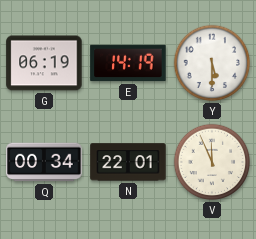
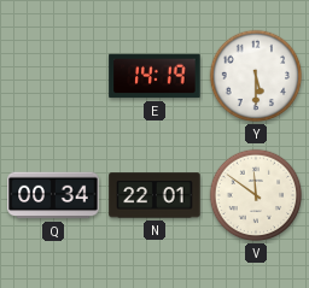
G: 06:19 -> none (44, 63)
V: 11:56 -> 11:51 (256, 195)
